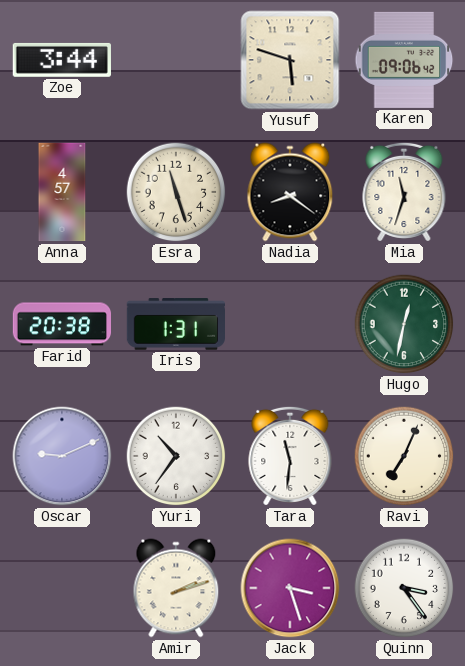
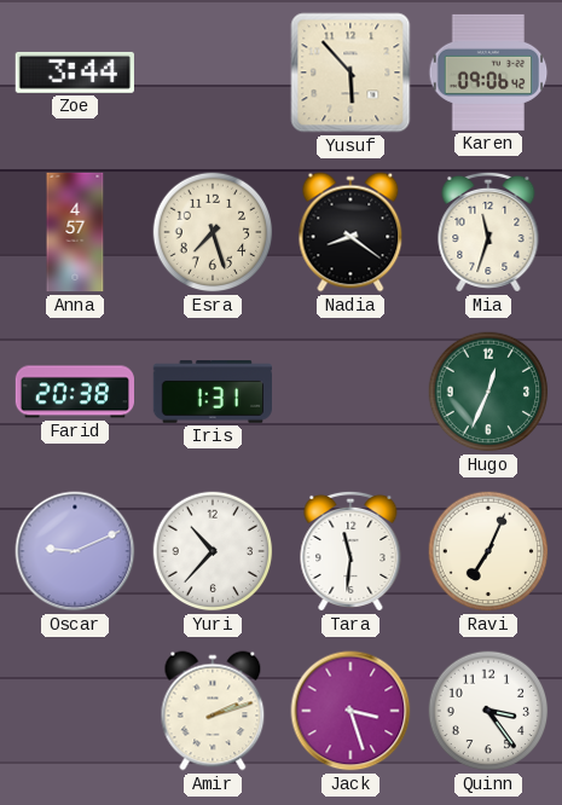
Yusuf: 5:48 -> 5:53 (350, 73)
Esra: 11:27 -> 7:27 (213, 232)
Hugo: 12:32 -> 12:34 (488, 392)
Yuri: 10:36 -> 10:37 (213, 551)
